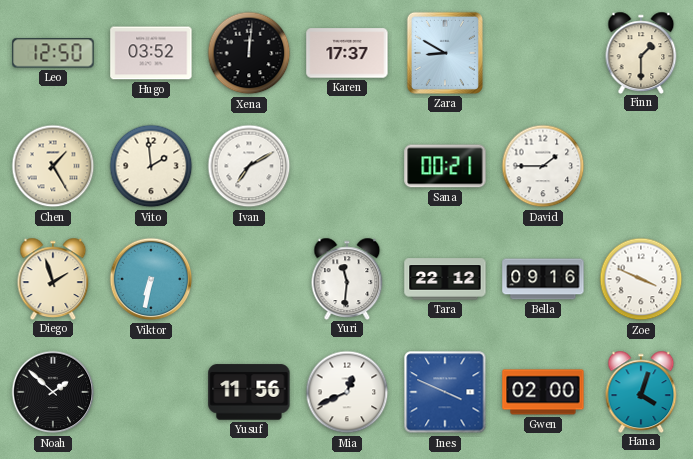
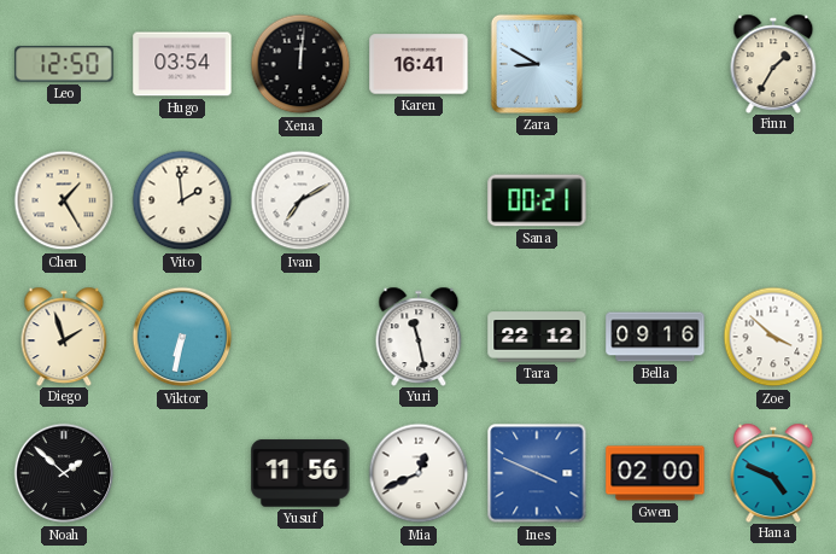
Hugo: 03:52 -> 03:54 (182, 64)
Karen: 17:37 -> 16:41 (419, 64)
Finn: 1:30 -> 1:35 (773, 63)
David: 1:45 -> none (543, 166)
Yuri: 11:31 -> 11:28 (419, 336)
Zoe: 3:49 -> 3:52 (773, 337)
Hana: 4:03 -> 4:49 (773, 472)
